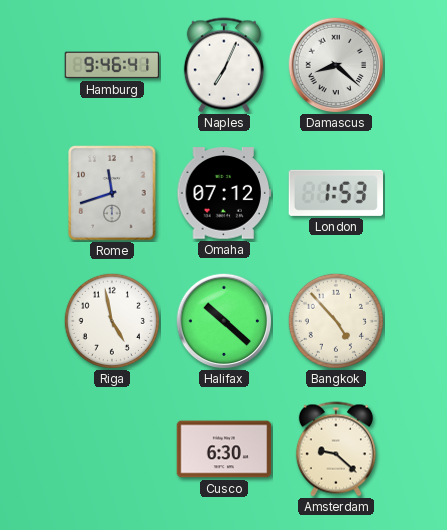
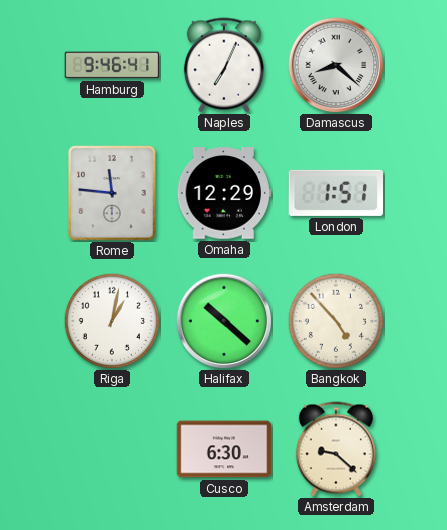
Rome: 11:42 -> 11:46 (112, 193)
Omaha: 07:12 -> 12:29 (224, 193)
London: 1:53 -> 1:51 (335, 193)
Riga: 4:58 -> 1:02 (112, 321)
